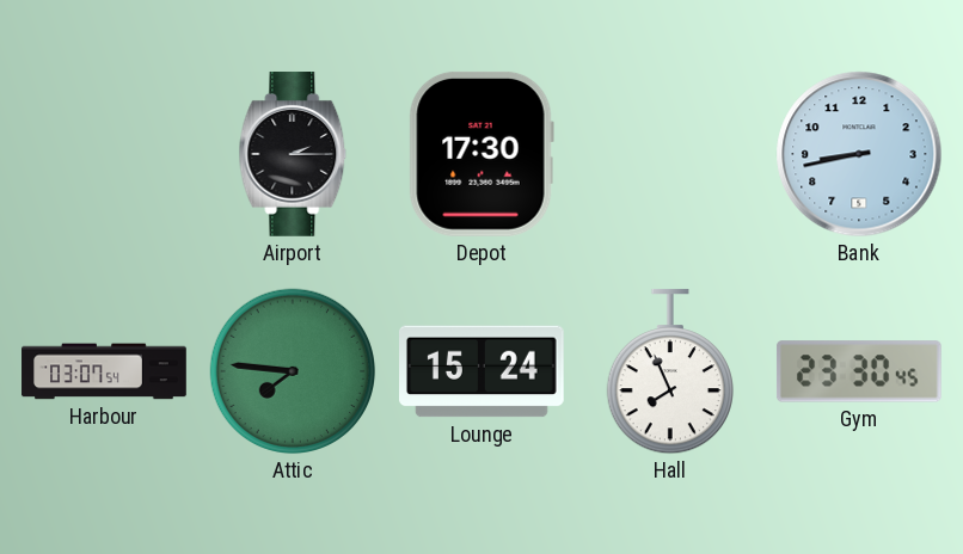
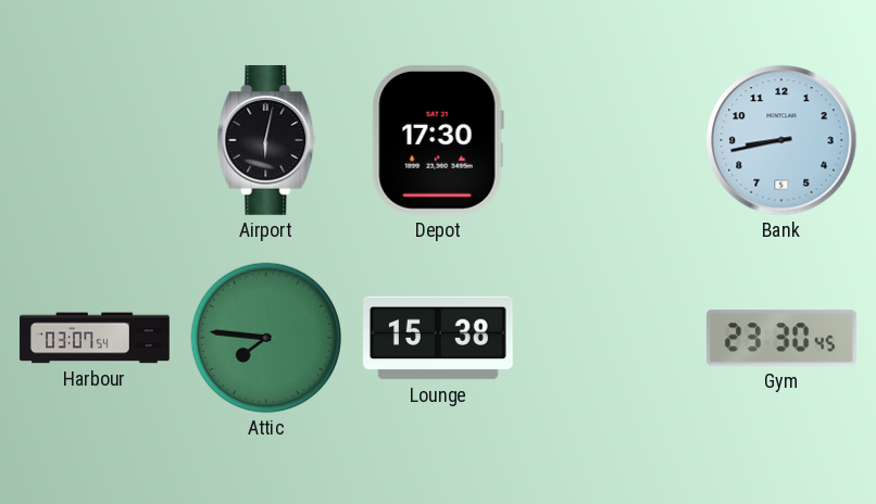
Airport: 2:15 -> 6:02 (266, 141)
Lounge: 15:24 -> 15:38 (439, 338)
Hall: 7:56 -> none (670, 371)
